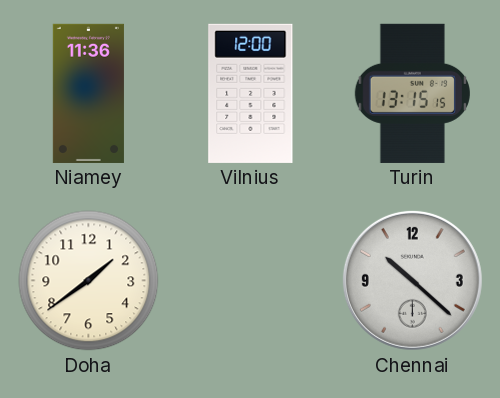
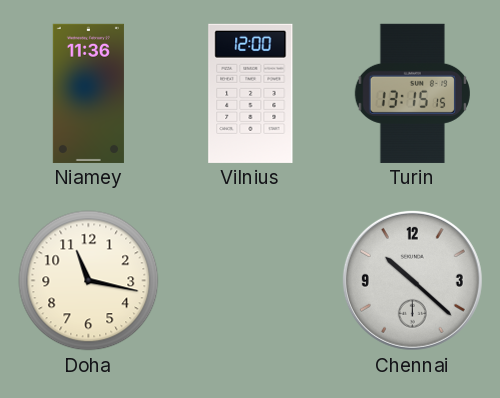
Doha: 1:39 -> 11:17 (89, 281)
